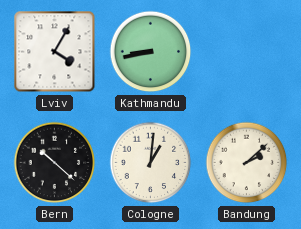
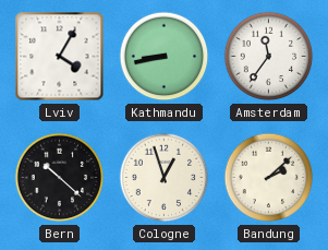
Amsterdam: none -> 11:36 (269, 57)
Cologne: 1:01 -> 12:57 (165, 178)
